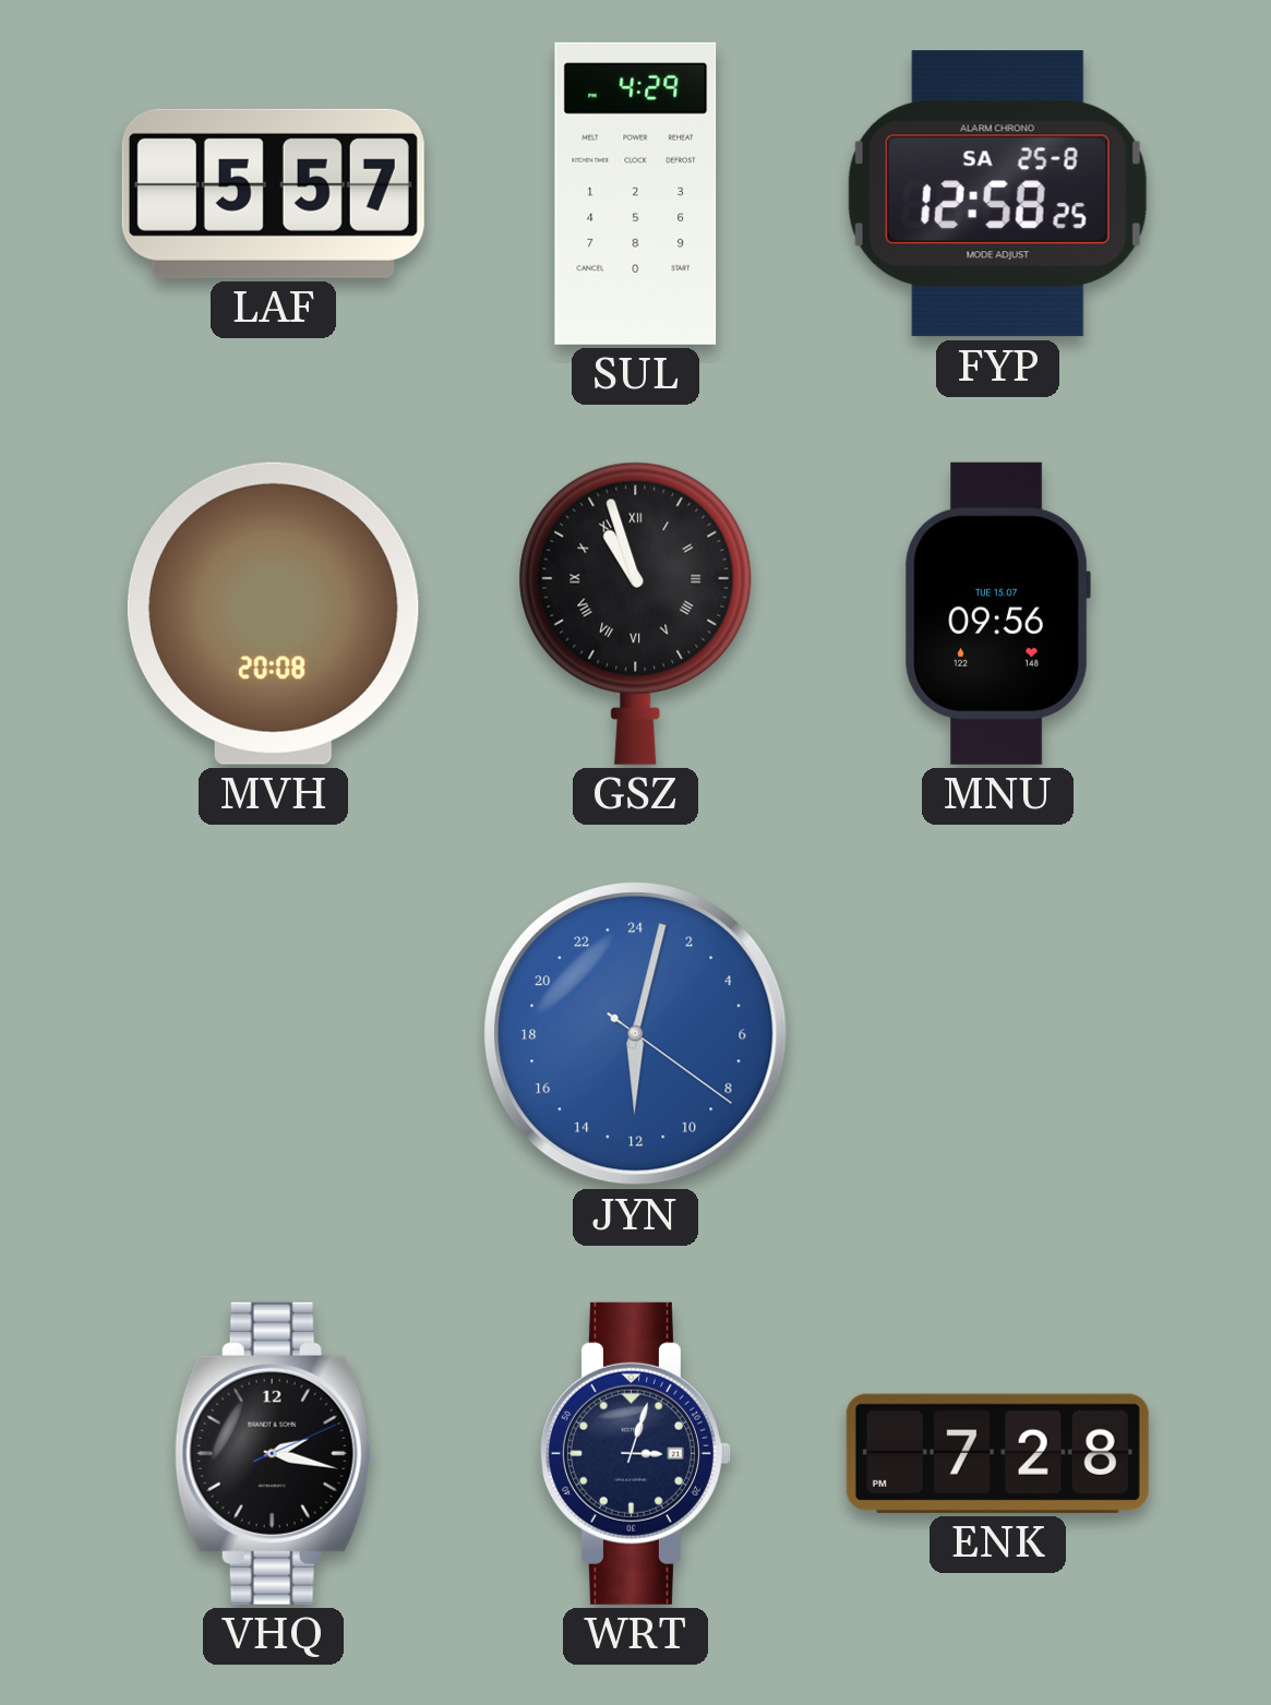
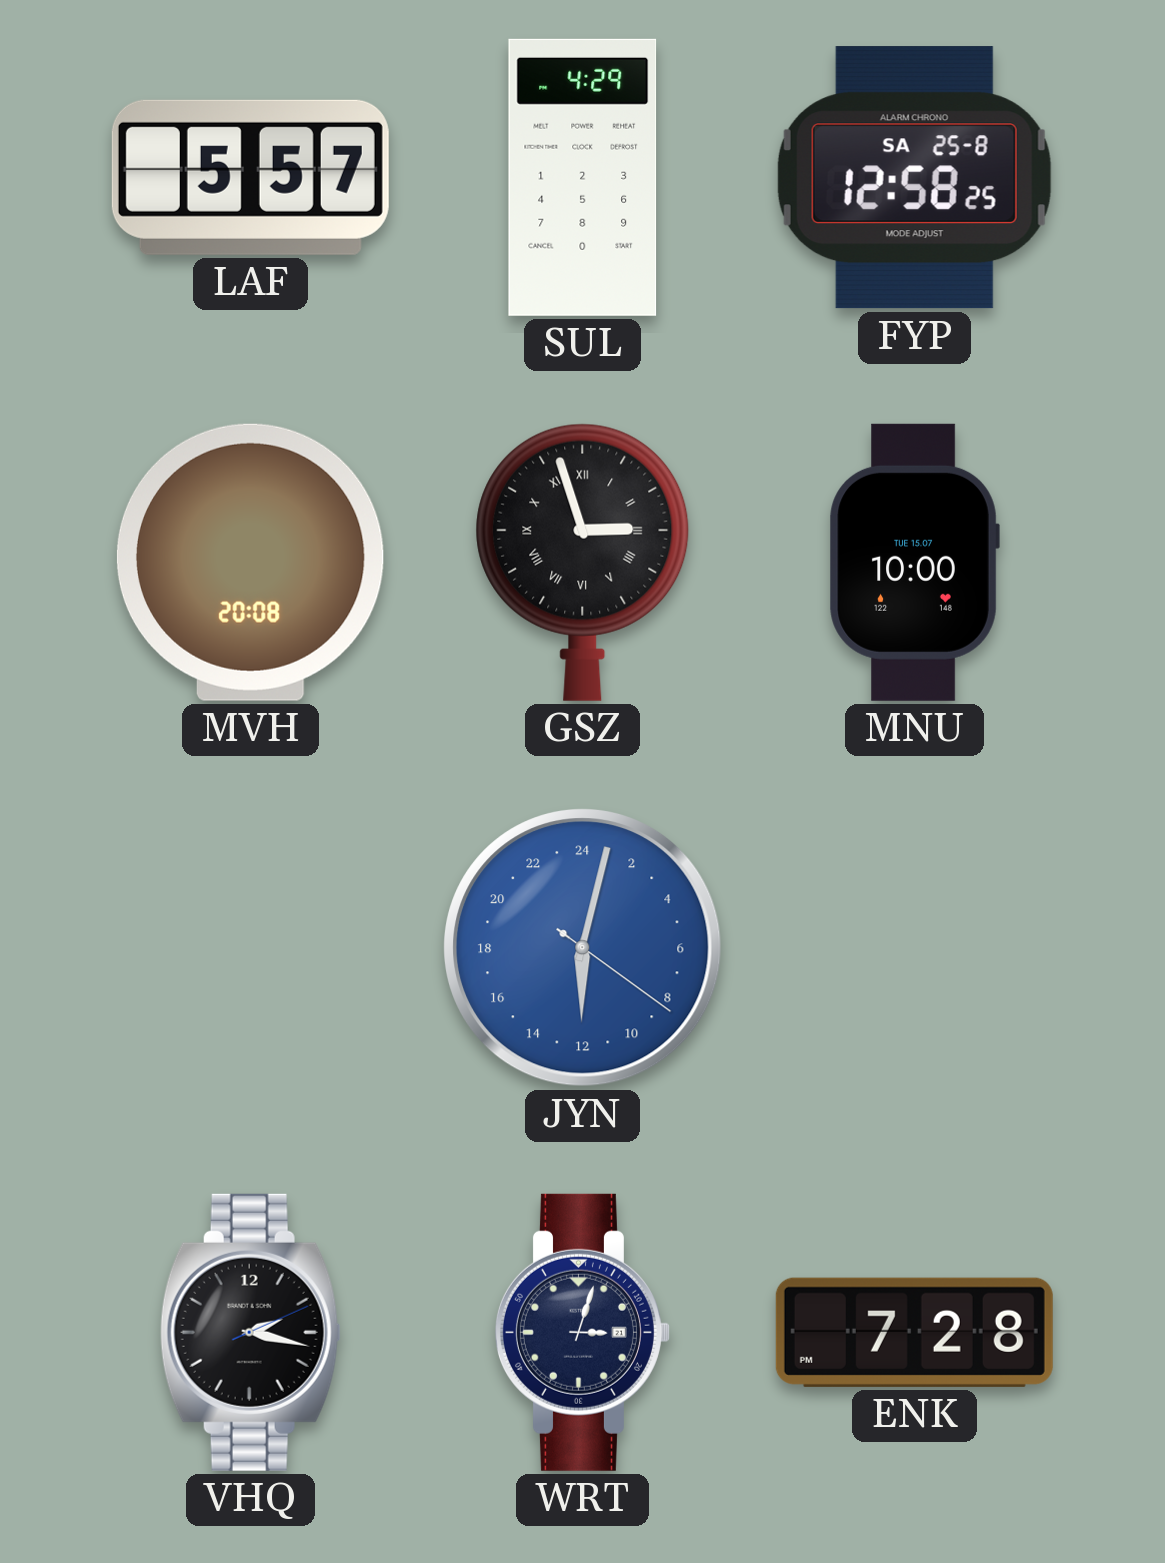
GSZ: 10:57 -> 2:57 (583, 562)
MNU: 09:56 -> 10:00 (914, 562)
